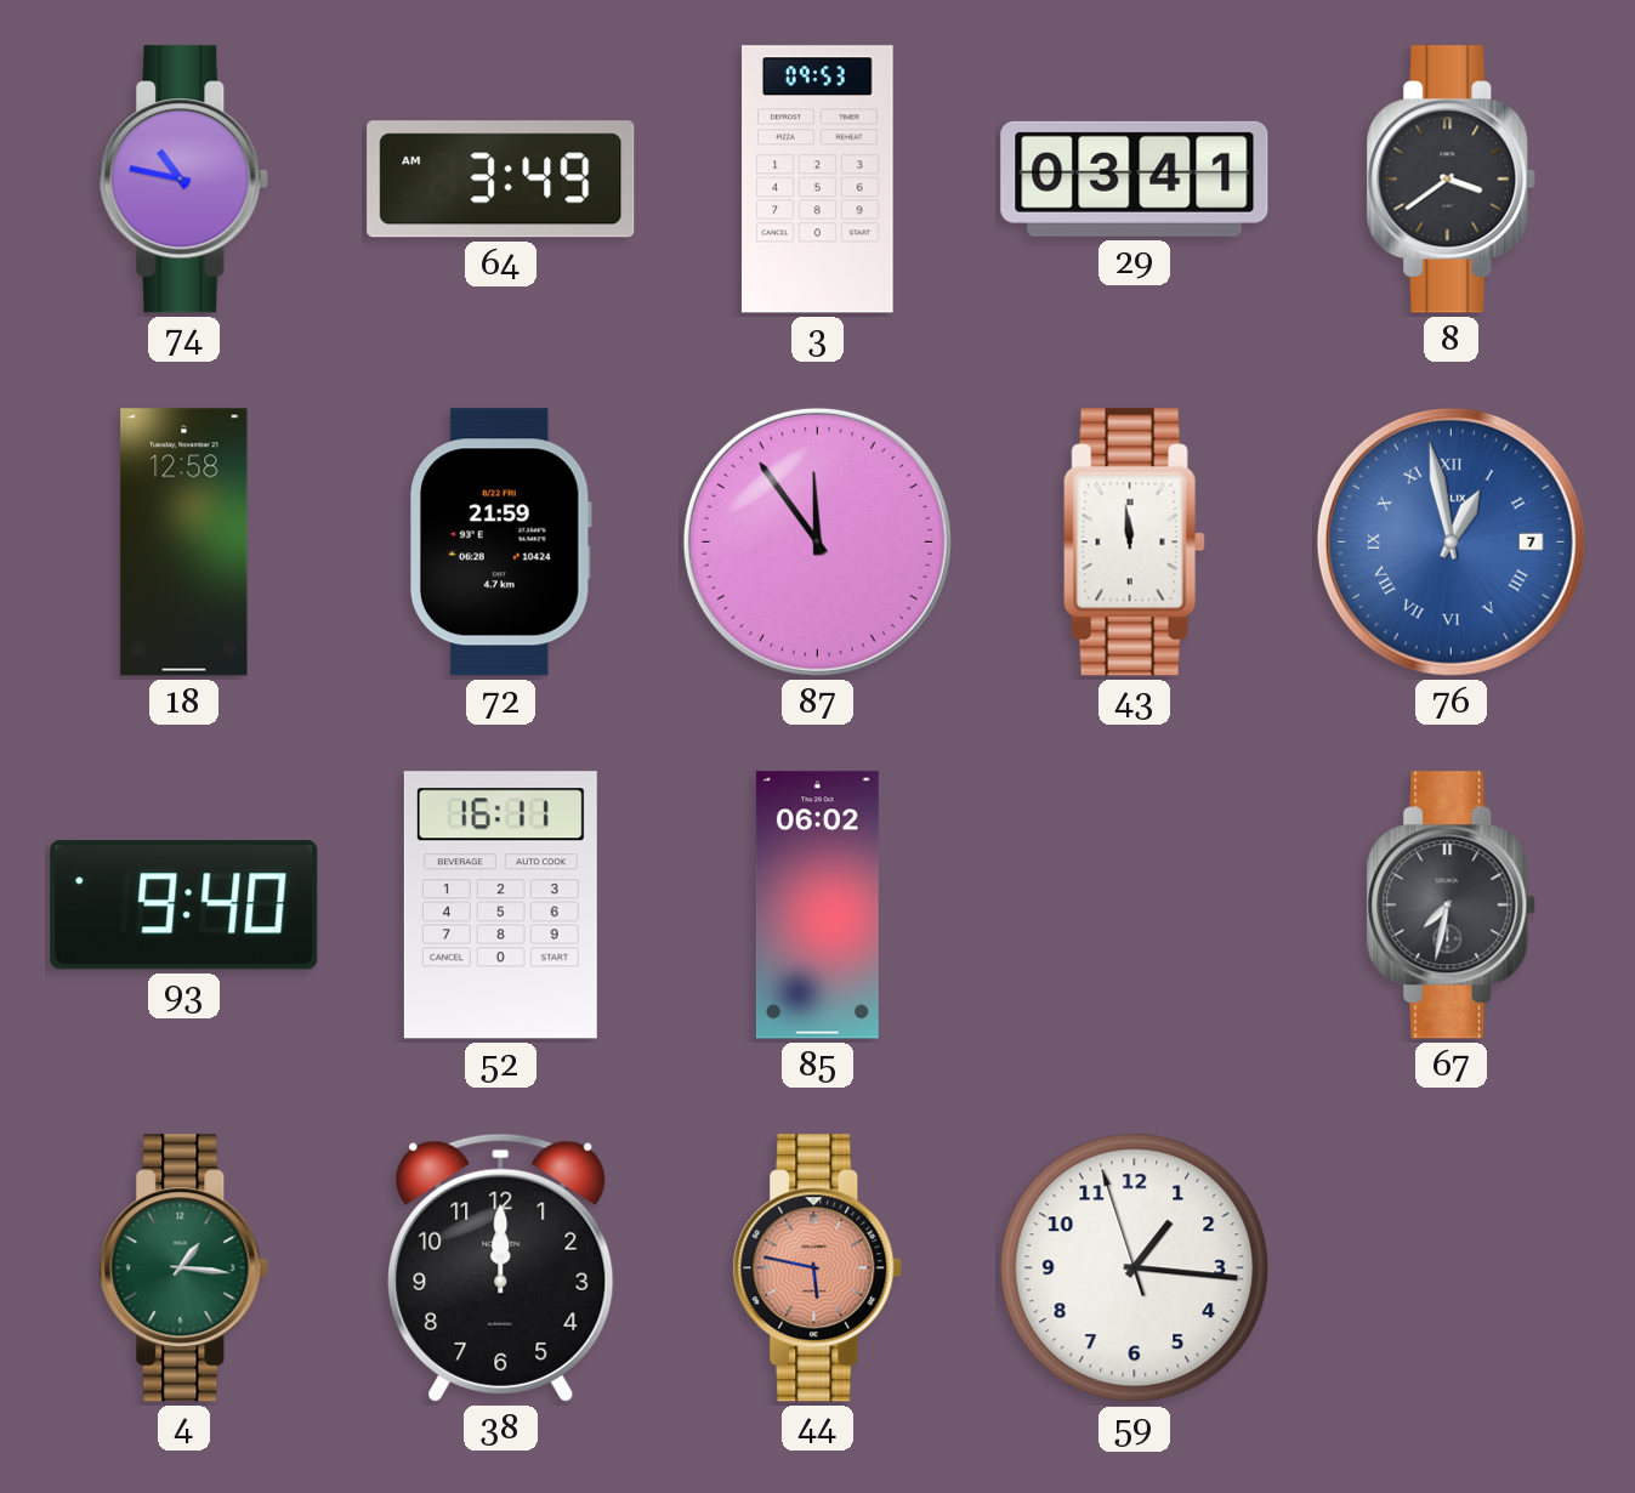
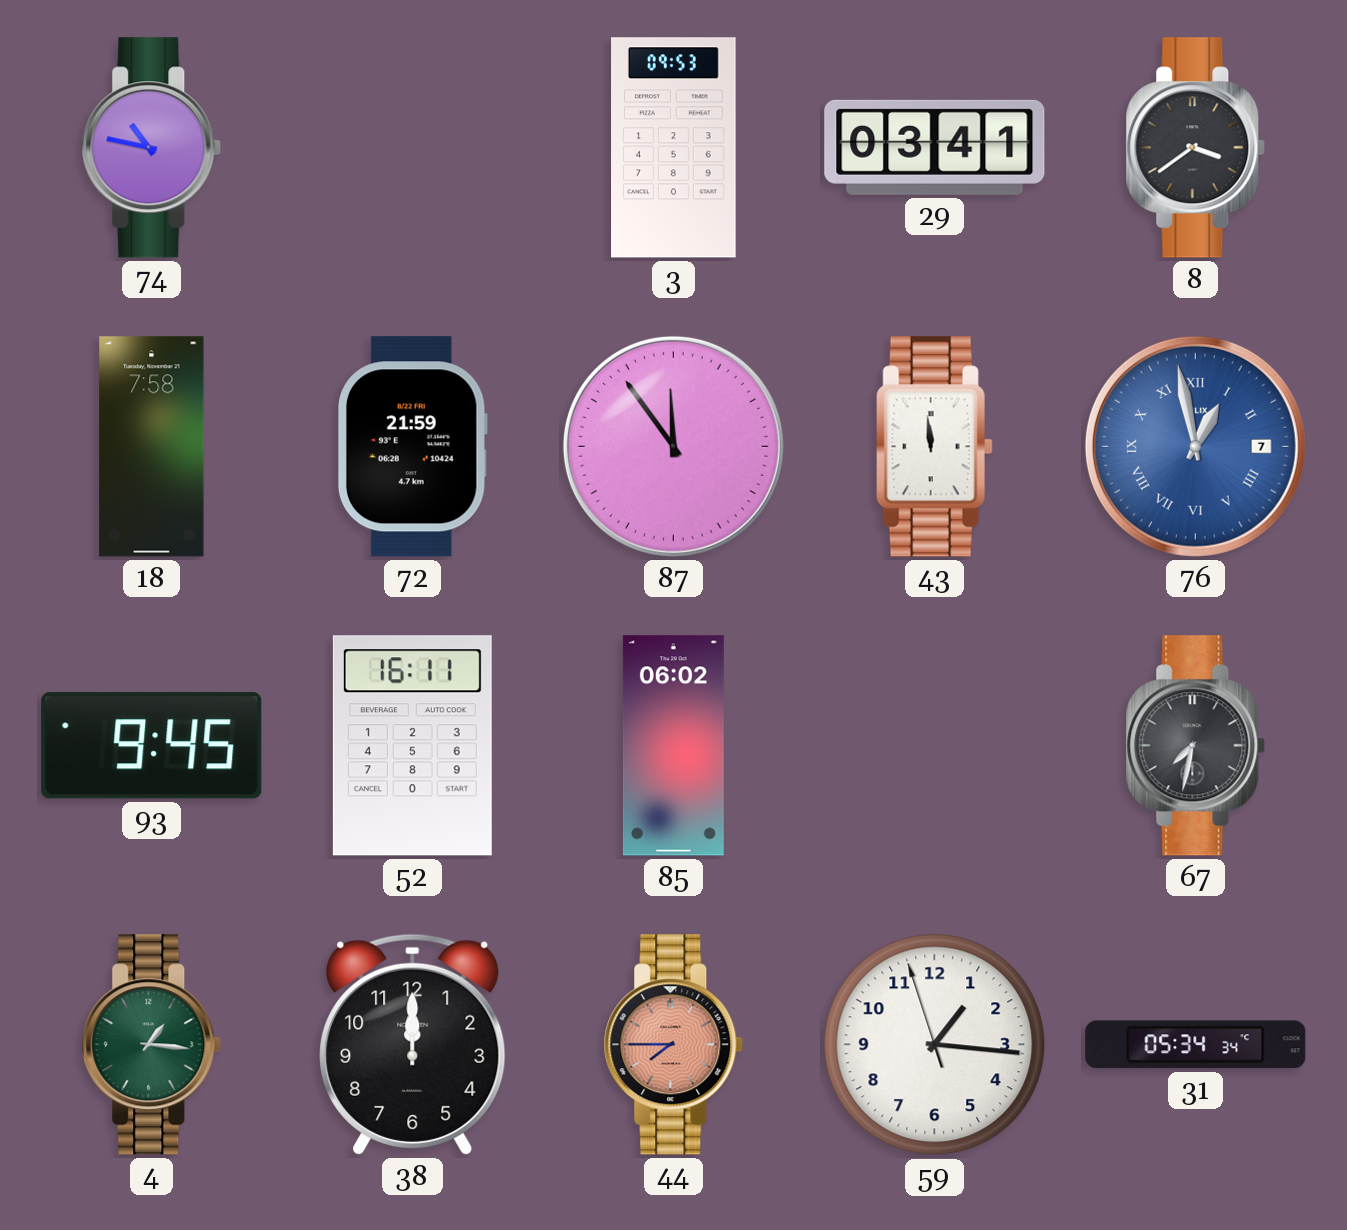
64: 3:49 -> none (501, 180)
18: 12:58 -> 7:58 (152, 447)
93: 9:40 -> 9:45 (152, 746)
44: 5:47 -> 7:45 (674, 1045)
31: none -> 05:34 (1196, 1045)
